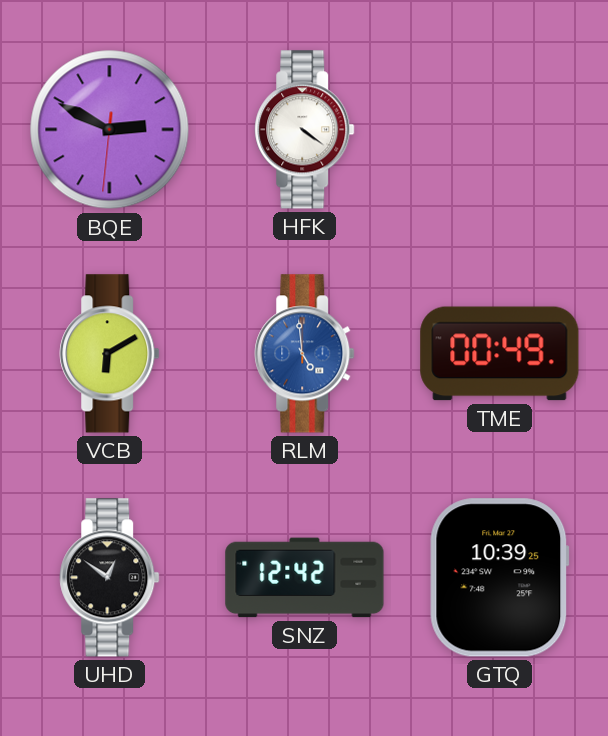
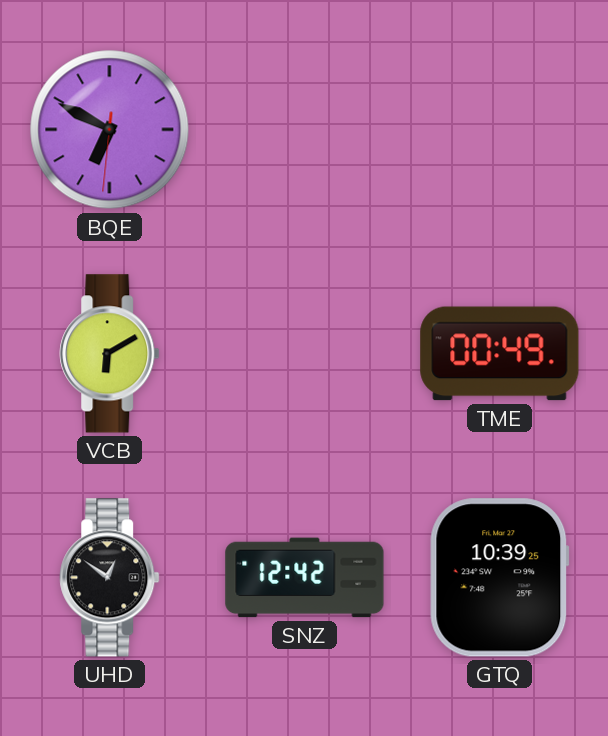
BQE: 2:49 -> 6:49 (110, 130)
HFK: 4:21 -> none (305, 130)
RLM: 4:59 -> none (305, 354)
